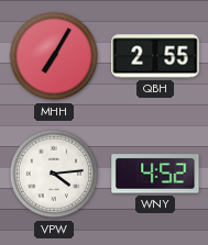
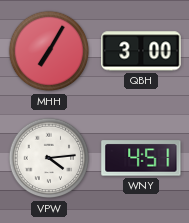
QBH: 2:55 -> 3:00 (141, 51)
WNY: 4:52 -> 4:51 (141, 158)
